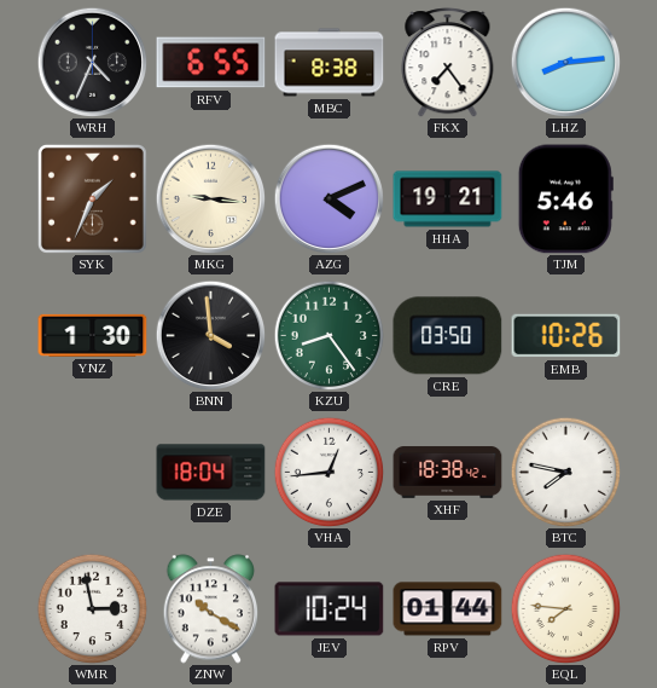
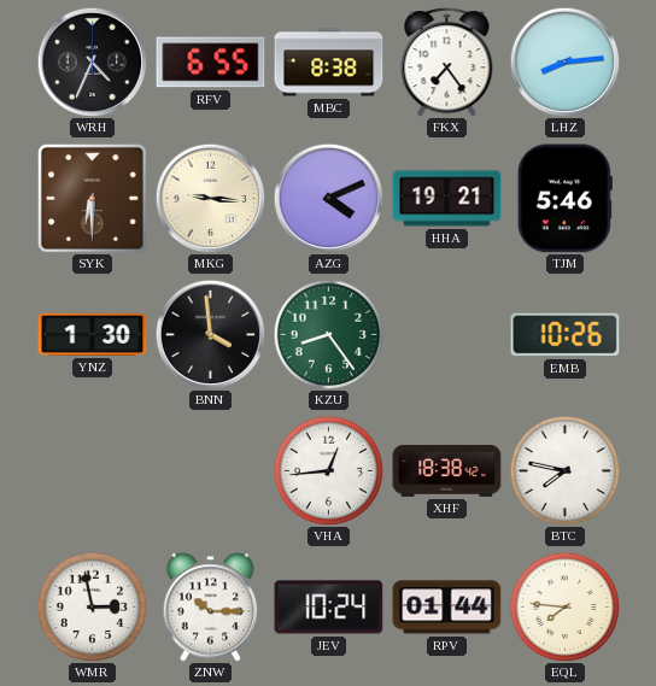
SYK: 1:34 -> 6:30 (92, 198)
CRE: 03:50 -> none (448, 336)
DZE: 18:04 -> none (211, 473)
ZNW: 10:20 -> 10:15 (211, 608)
